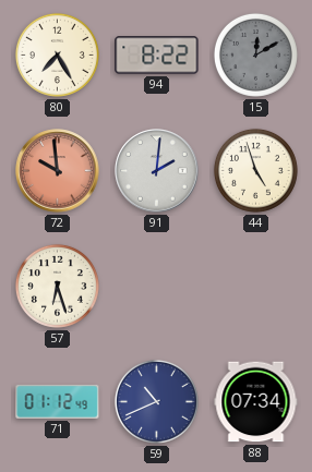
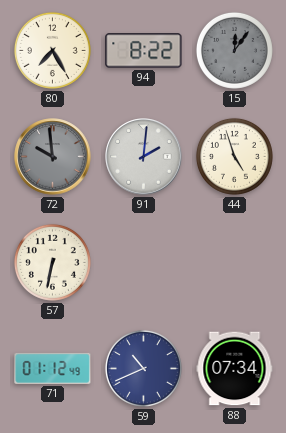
15: 12:10 -> 12:06 (234, 50)
72 dial: salmon -> grey (53, 157)
57: 6:27 -> 6:32 (52, 262)
